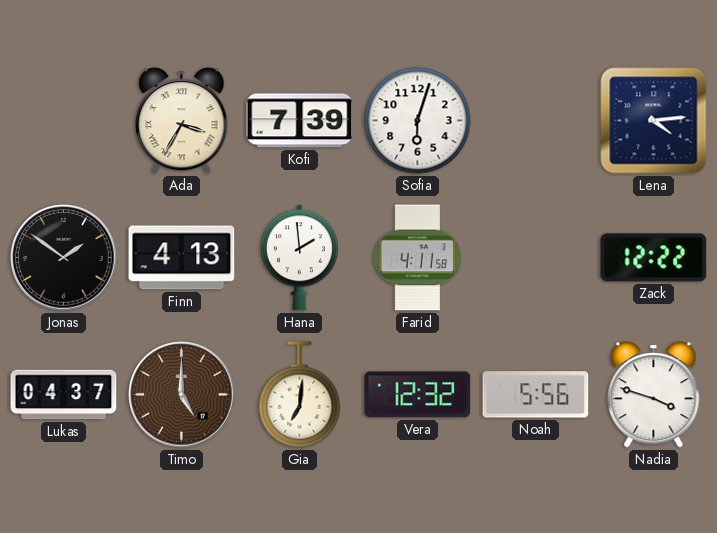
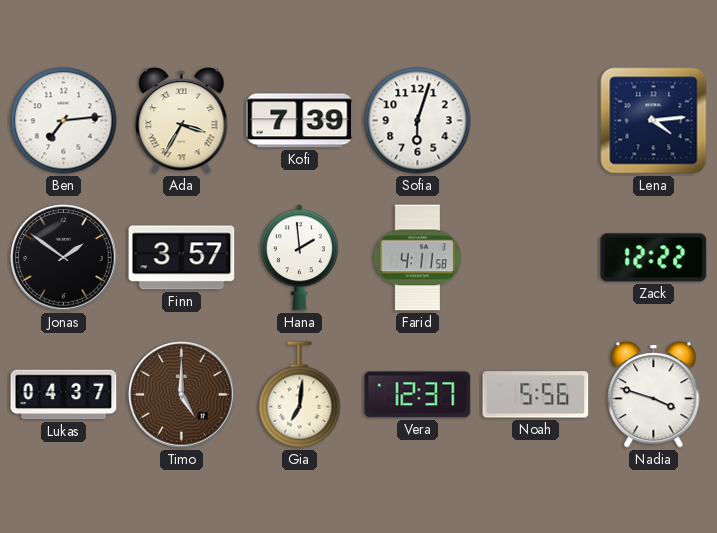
Ben: none -> 7:14 (64, 121)
Finn: 4:13 -> 3:57 (182, 258)
Vera: 12:32 -> 12:37 (418, 395)
